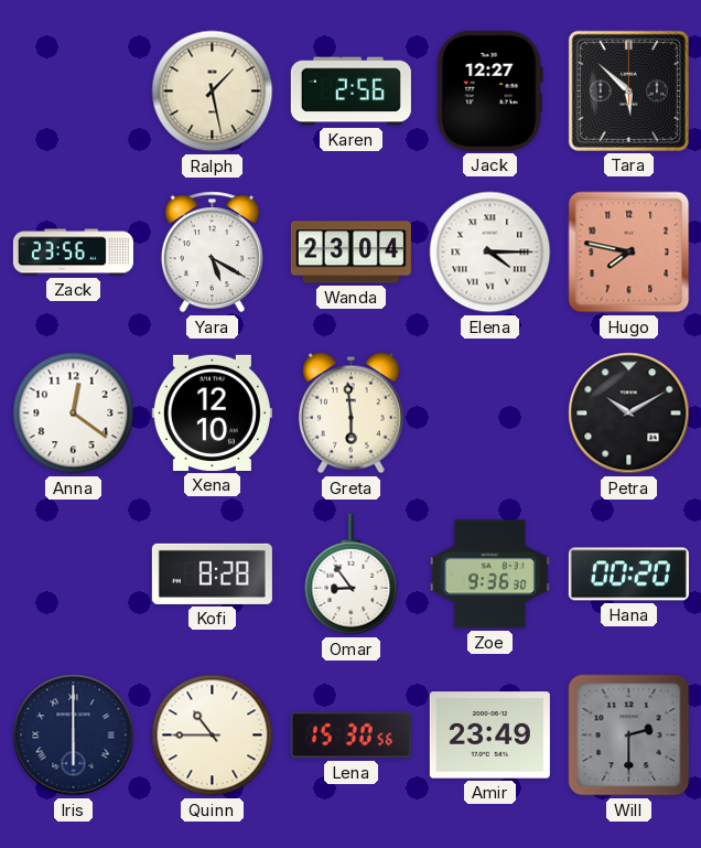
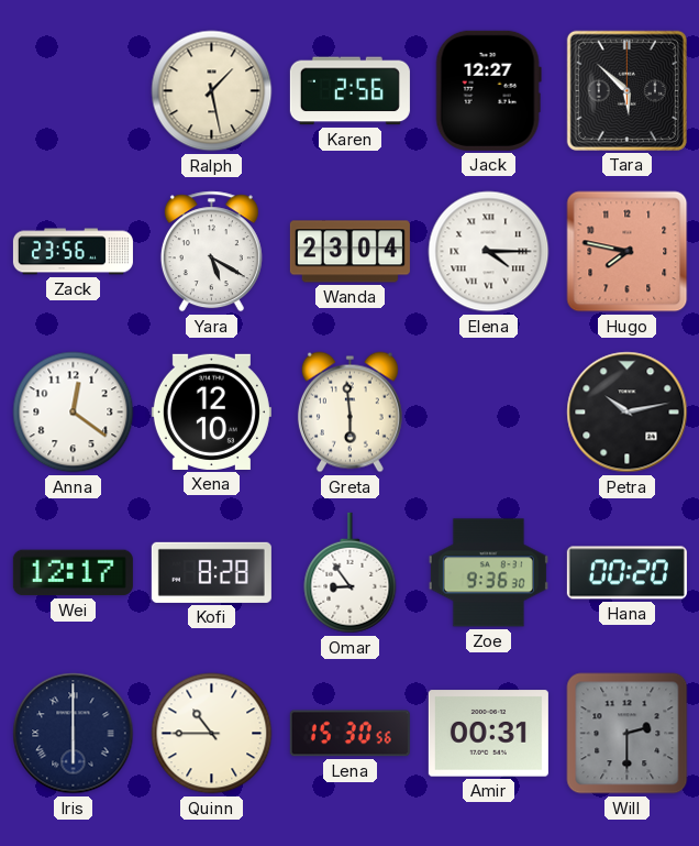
Petra: 10:10 -> 10:13 (628, 413)
Wei: none -> 12:17 (73, 573)
Amir: 23:49 -> 00:31 (488, 734)
